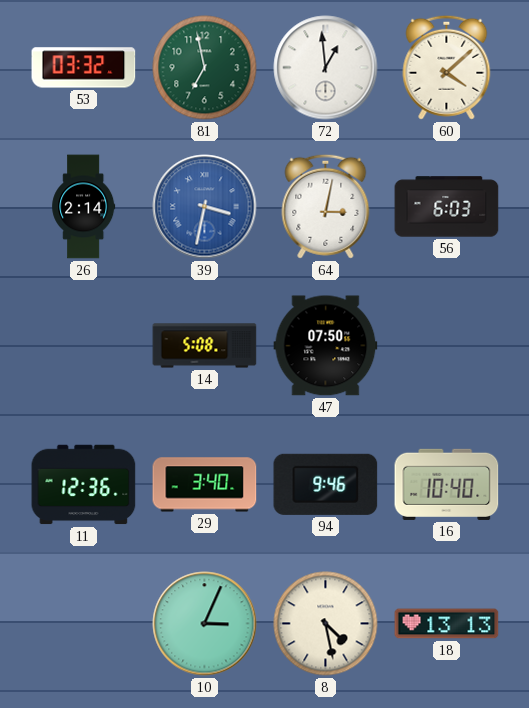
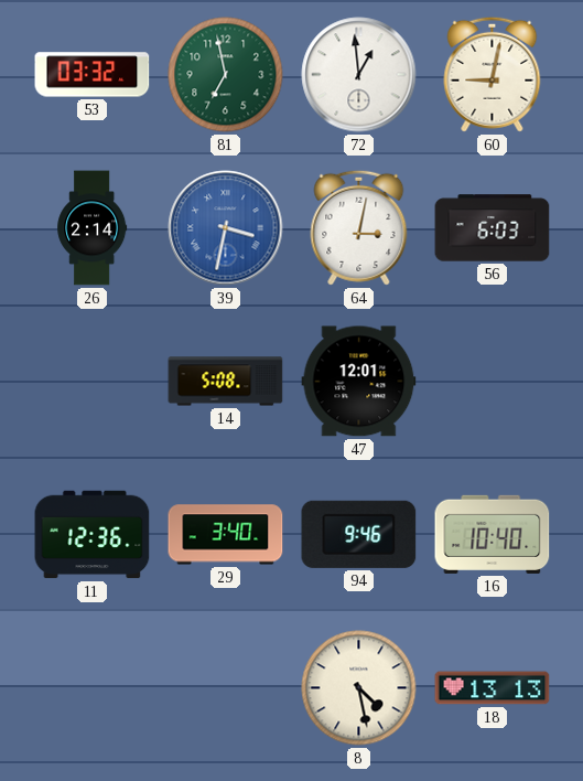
60: 4:08 -> 9:02 (493, 74)
47: 07:50 -> 12:01 (359, 382)
10: 3:04 -> none (205, 624)
